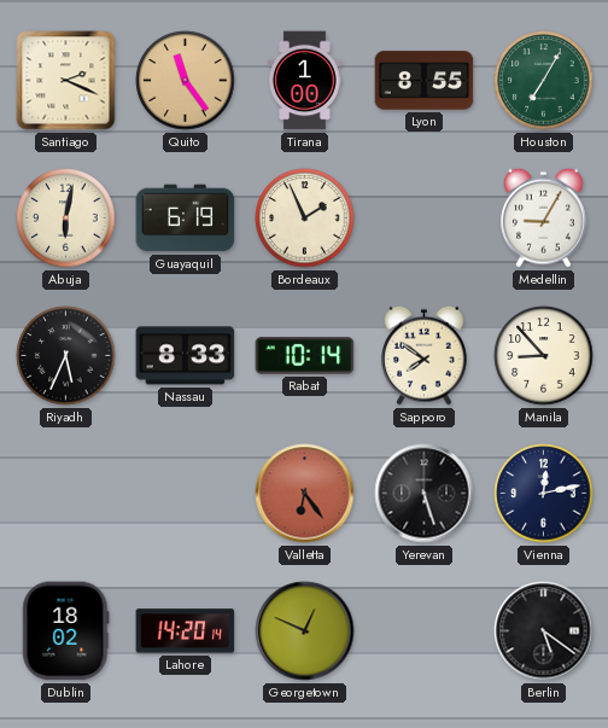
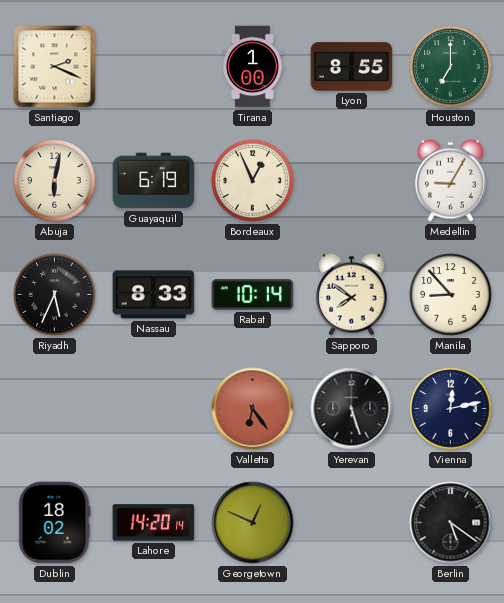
Quito: 11:24 -> none (186, 81)
Houston: 7:05 -> 7:00 (451, 67)
Bordeaux: 1:56 -> 12:56 (253, 181)
